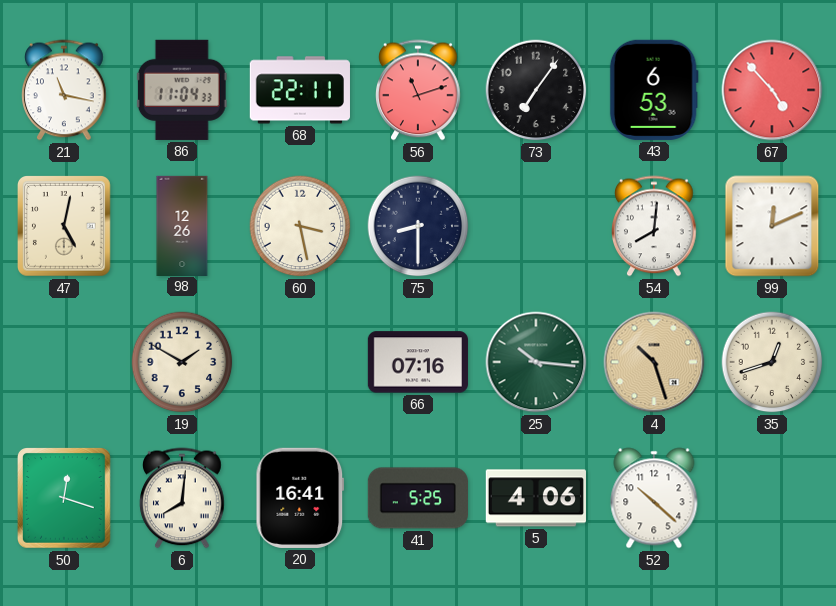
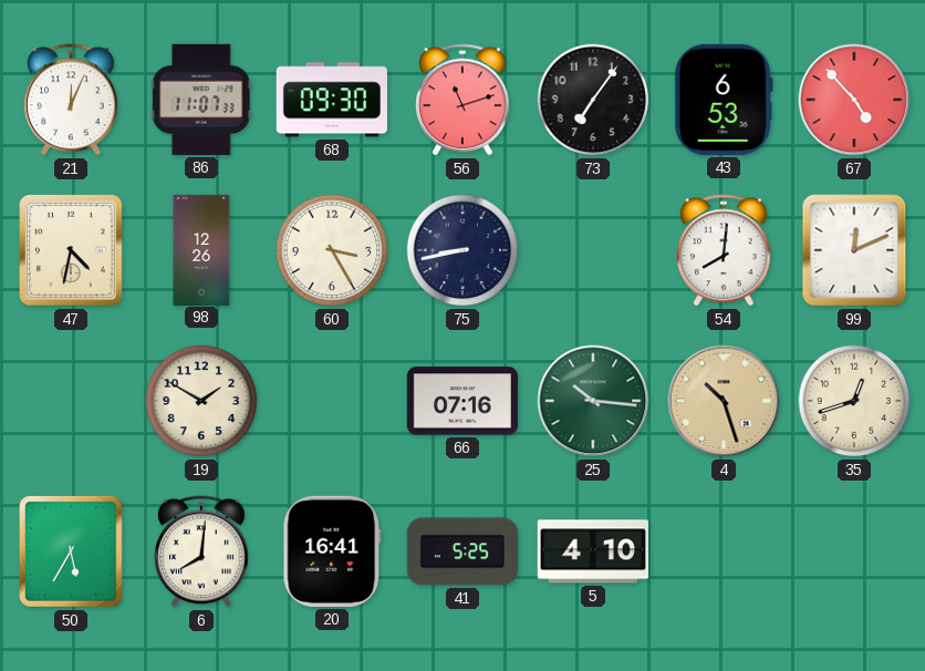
21: 11:17 -> 12:04 (71, 100)
86: 11:04 -> 11:07 (201, 100)
68: 22:11 -> 09:30 (332, 100)
47: 5:02 -> 4:32 (72, 251)
60: 3:28 -> 3:25 (332, 250)
75: 8:30 -> 8:43 (462, 250)
50: 12:18 -> 5:35 (72, 553)
5: 4:06 -> 4:10 (593, 551)
52: 10:22 -> none (654, 498)
